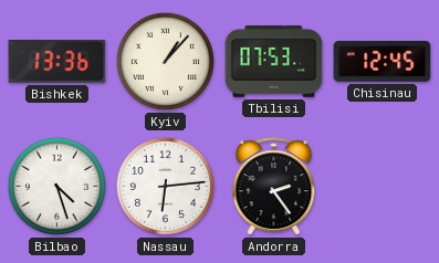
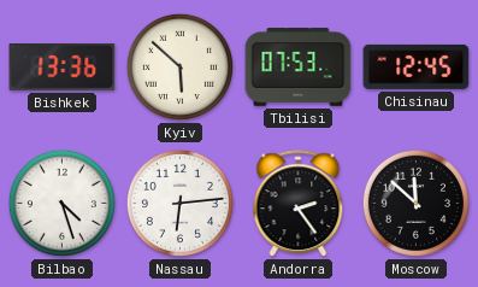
Kyiv: 1:07 -> 5:52 (179, 66)
Moscow: none -> 11:52 (415, 203)
